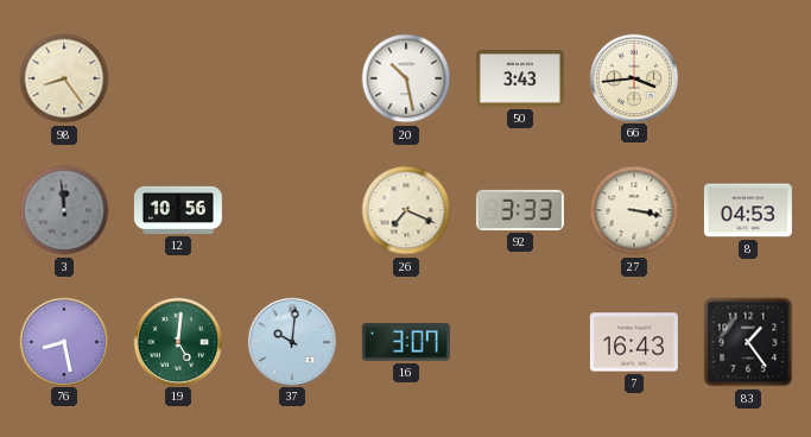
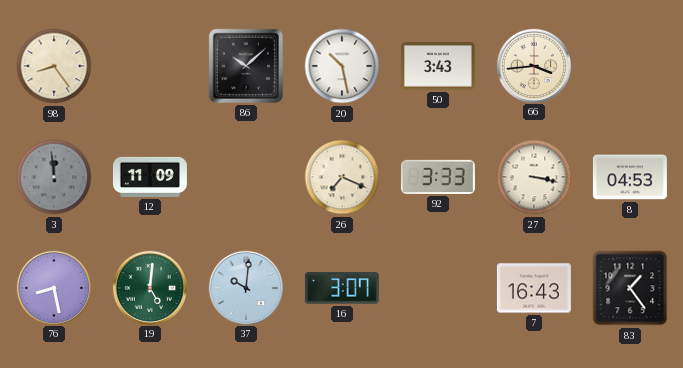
86: none -> 10:08 (246, 66)
12: 10:56 -> 11:09 (150, 177)
